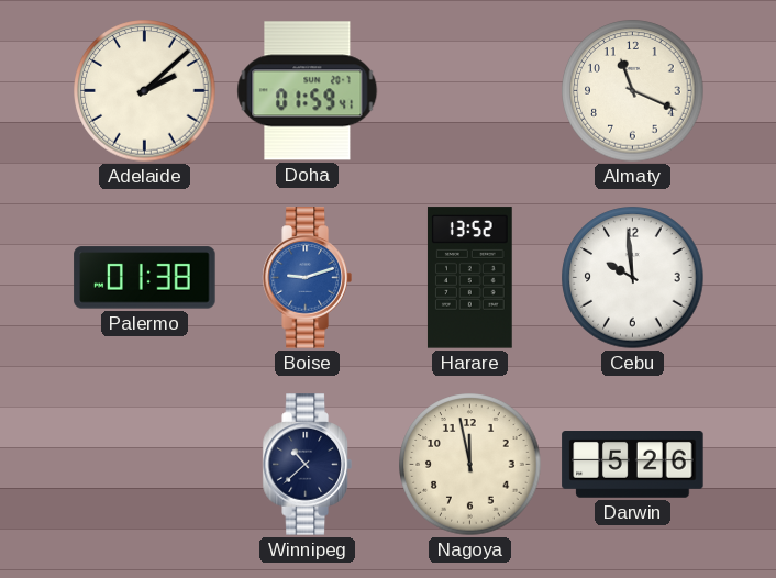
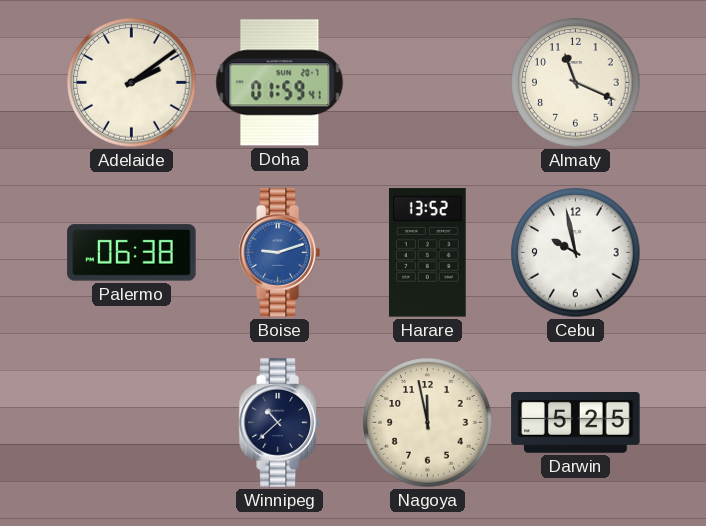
Adelaide: 2:08 -> 2:09 (132, 83)
Palermo: 01:38 -> 06:38 (132, 253)
Cebu: 9:59 -> 9:58 (576, 253)
Darwin: 5:26 -> 5:25 (576, 423)
